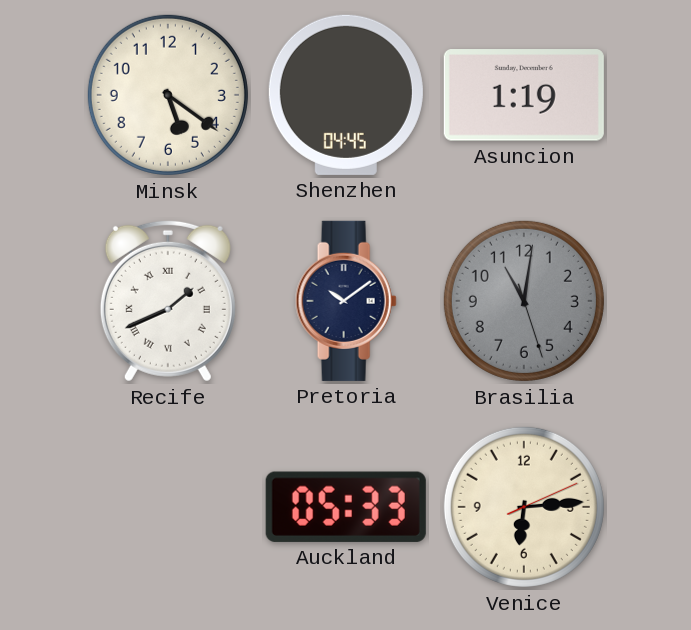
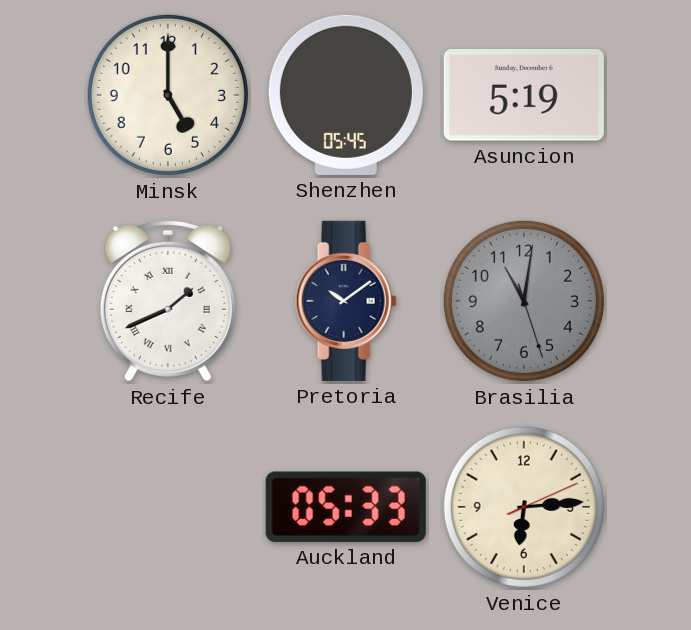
Minsk: 5:21 -> 5:00 (168, 95)
Shenzhen: 04:45 -> 05:45 (346, 95)
Asuncion: 1:19 -> 5:19 (524, 95)
